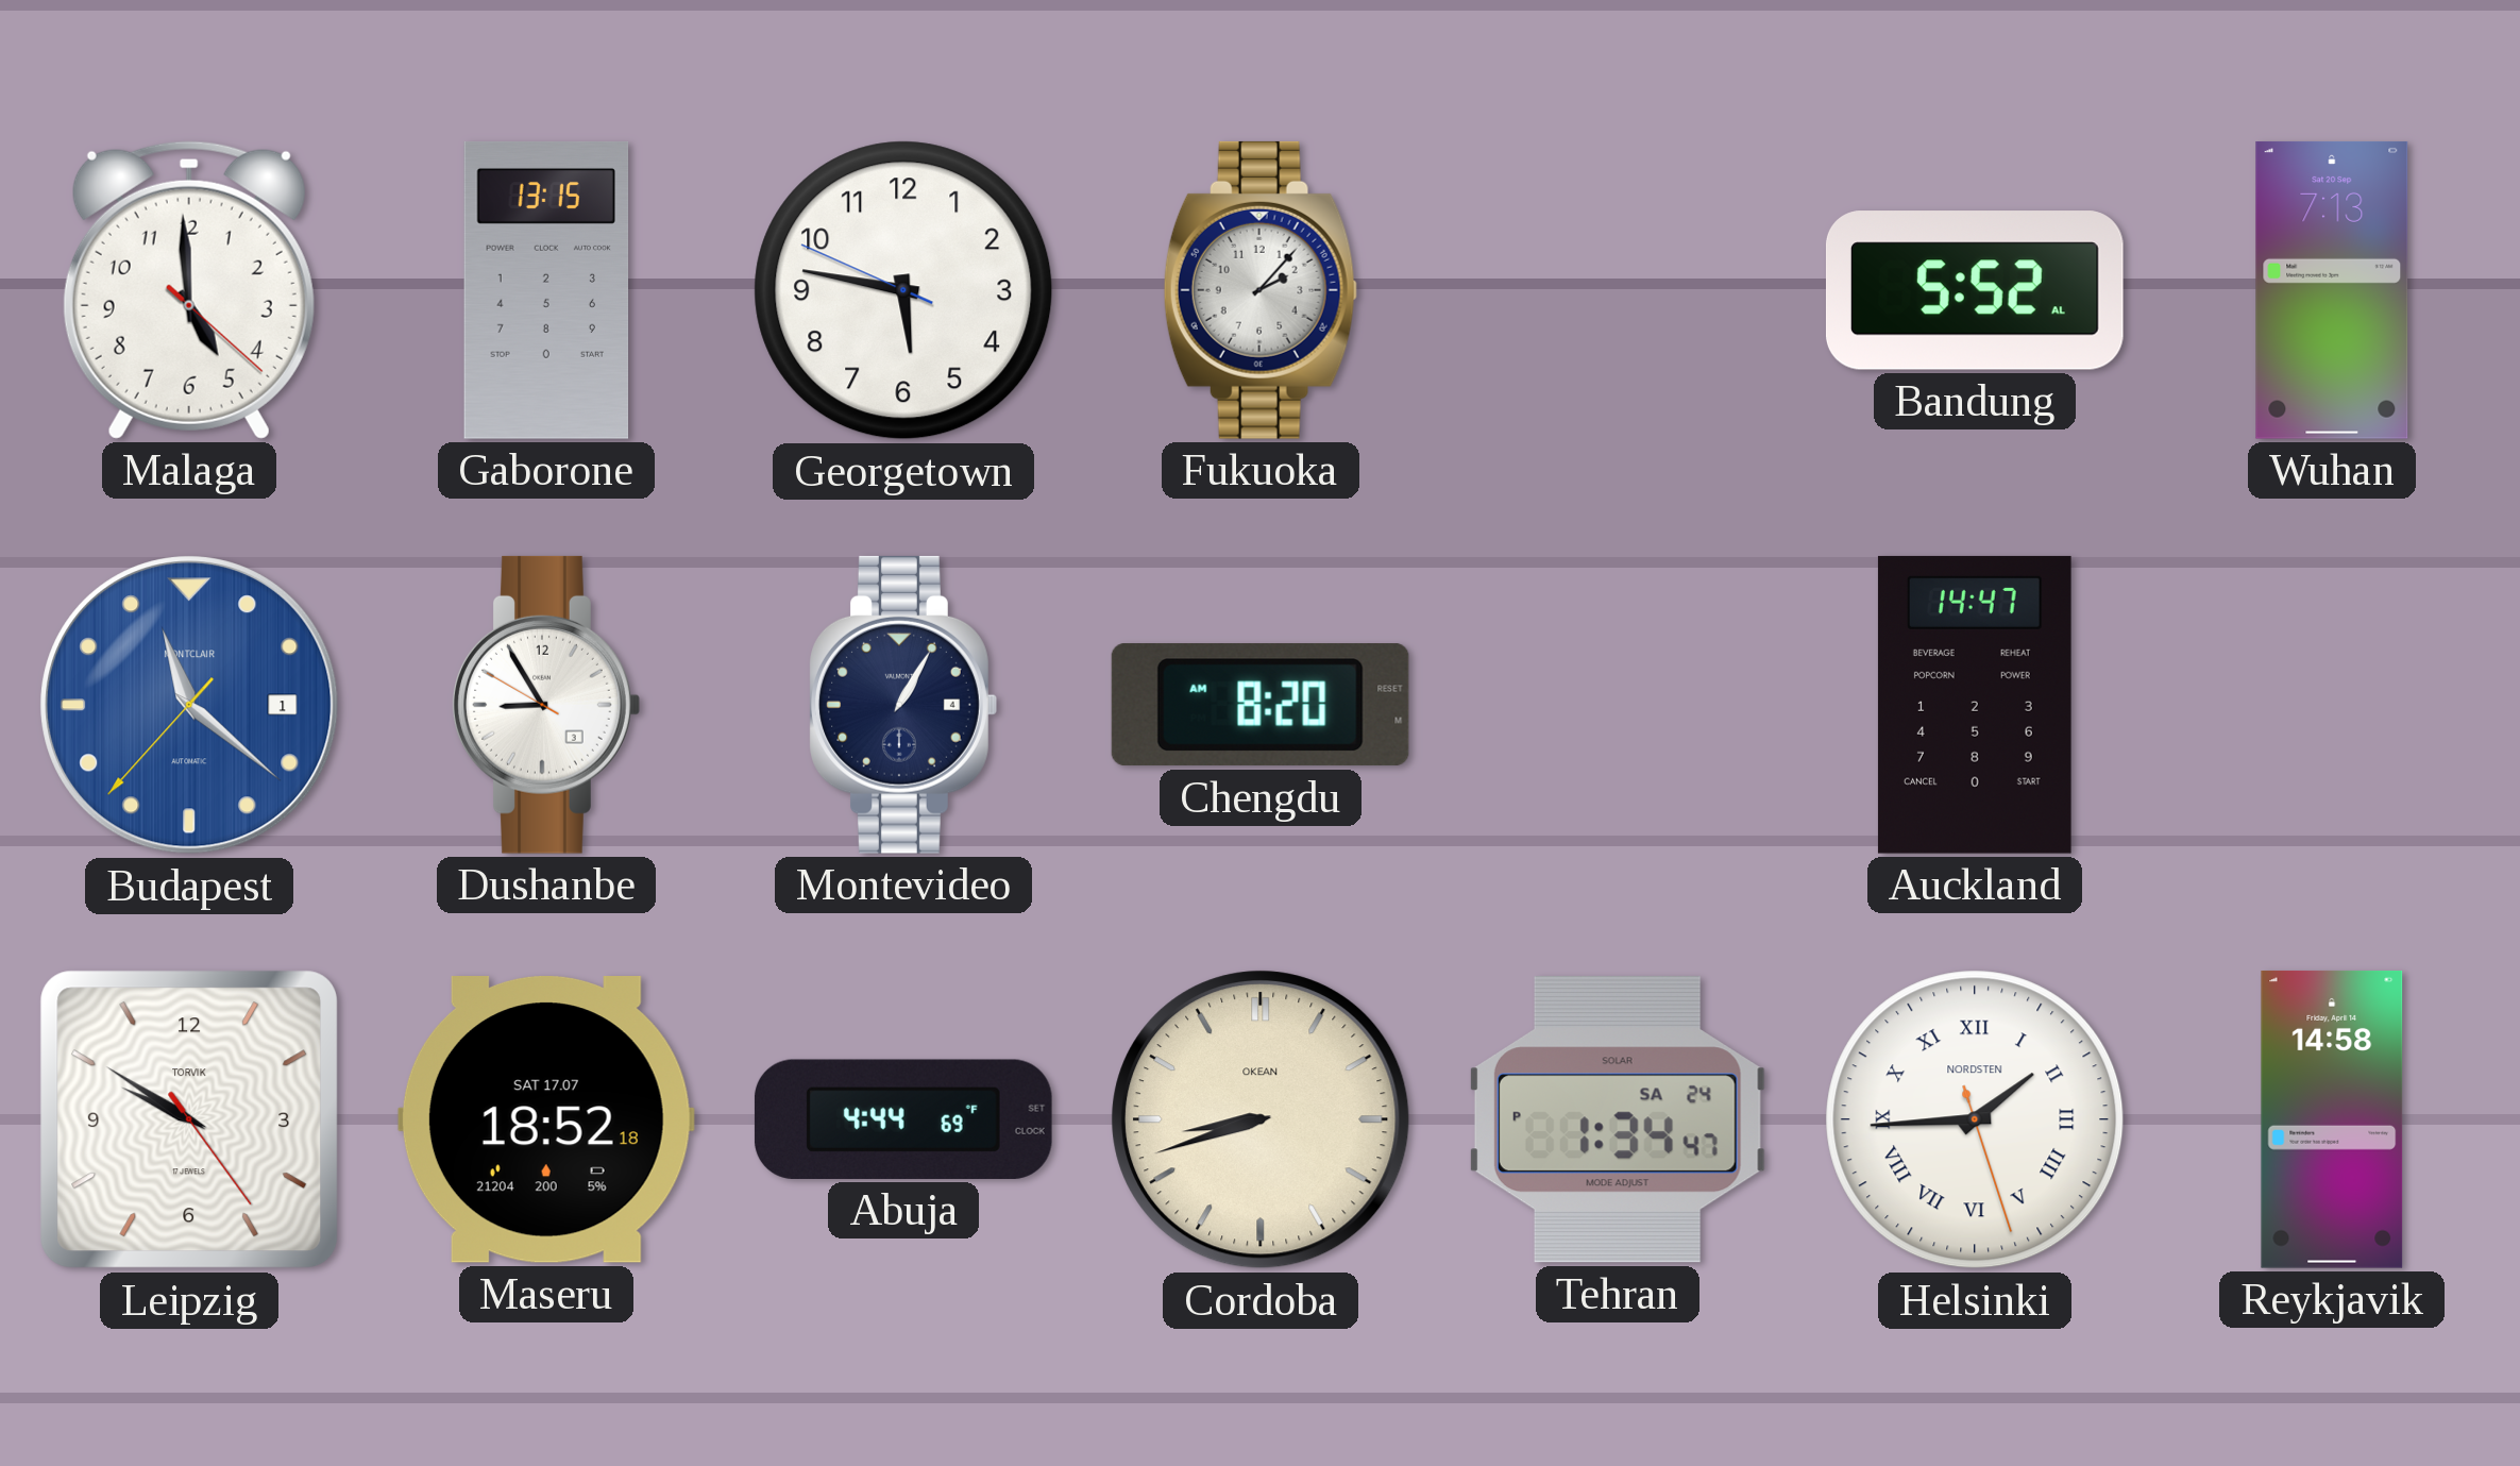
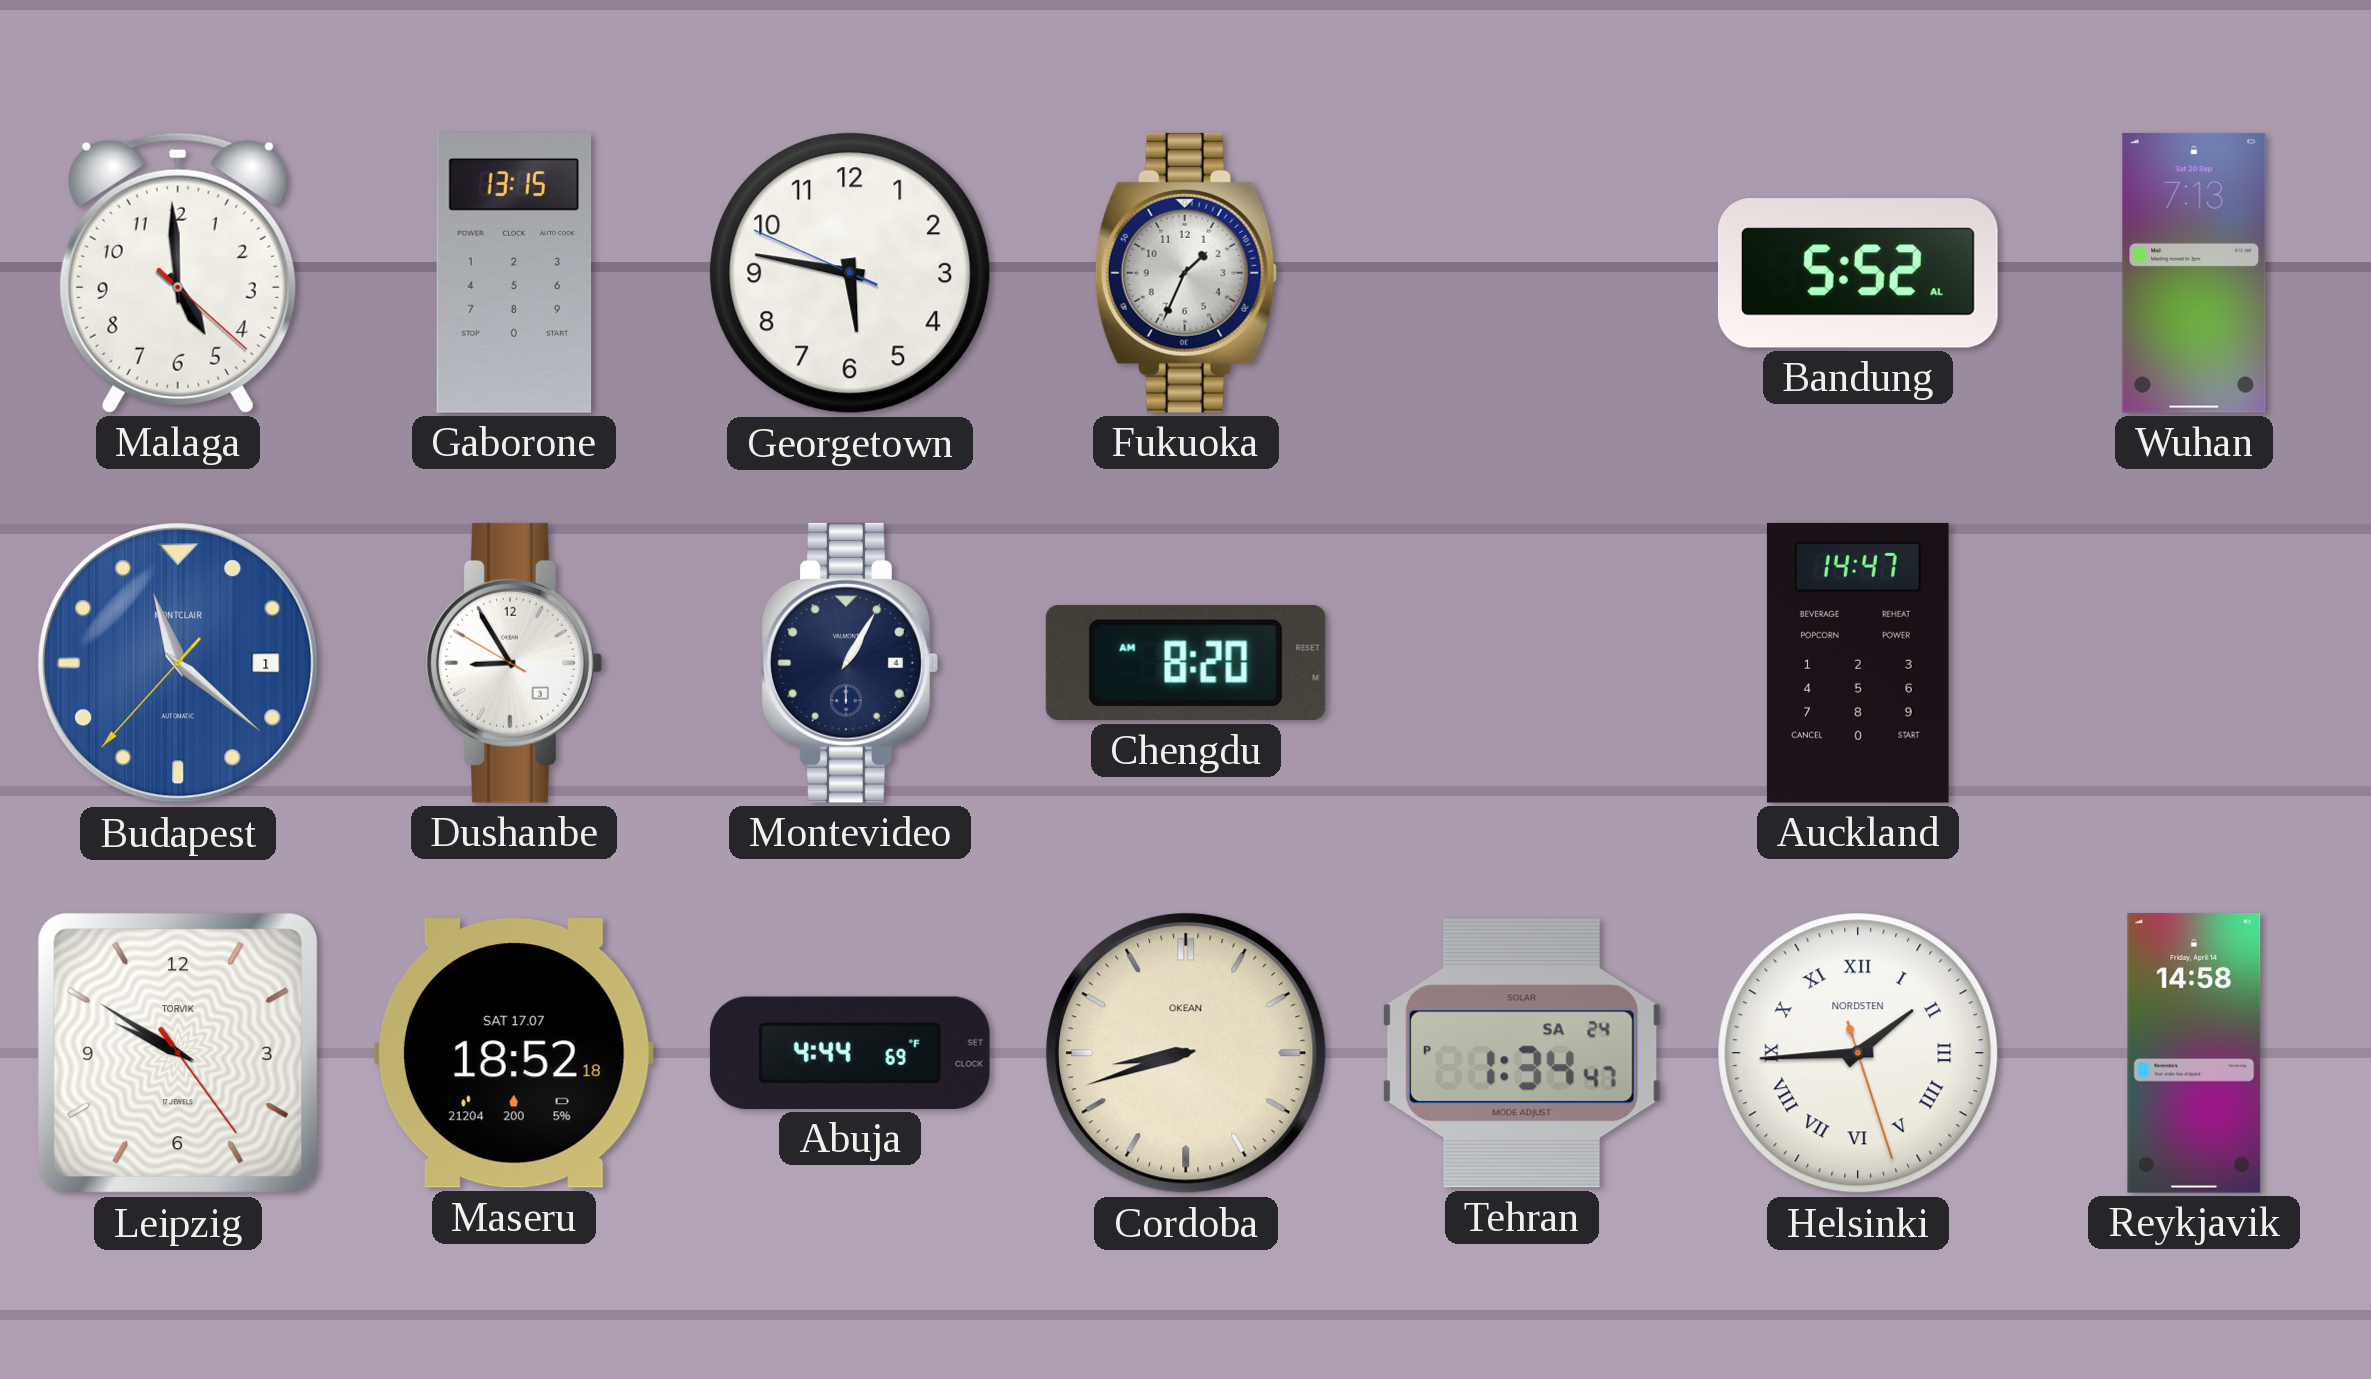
Fukuoka: 2:07 -> 1:34 (1186, 273)
